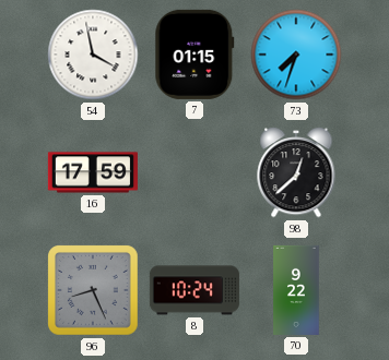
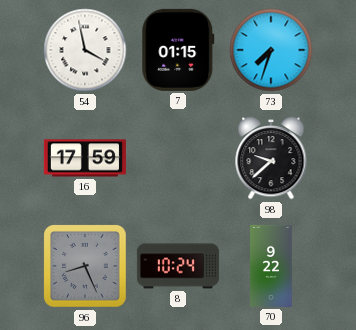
98: 12:38 -> 9:38 (271, 158)
